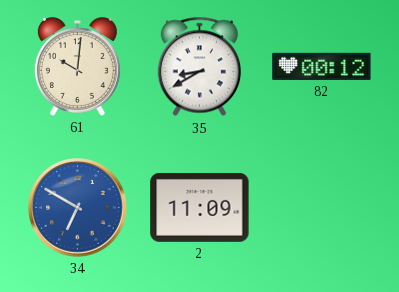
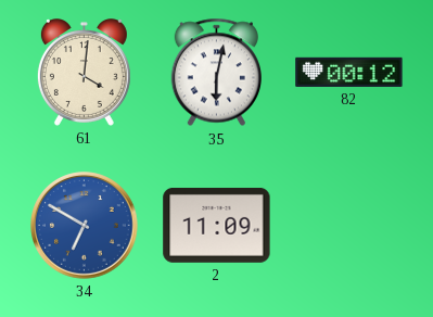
61: 10:01 -> 4:01 (84, 73)
35: 8:40 -> 6:02 (216, 73)
